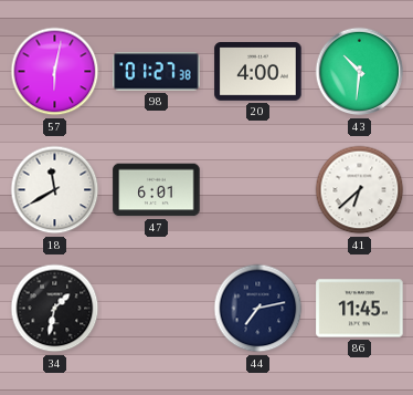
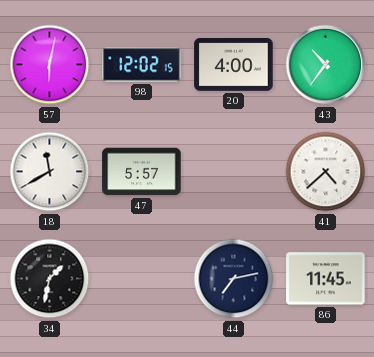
98: 01:27 -> 12:02 (142, 65)
43: 10:31 -> 10:36 (326, 65)
47: 6:01 -> 5:57 (142, 172)
41: 6:38 -> 4:38 (326, 172)
